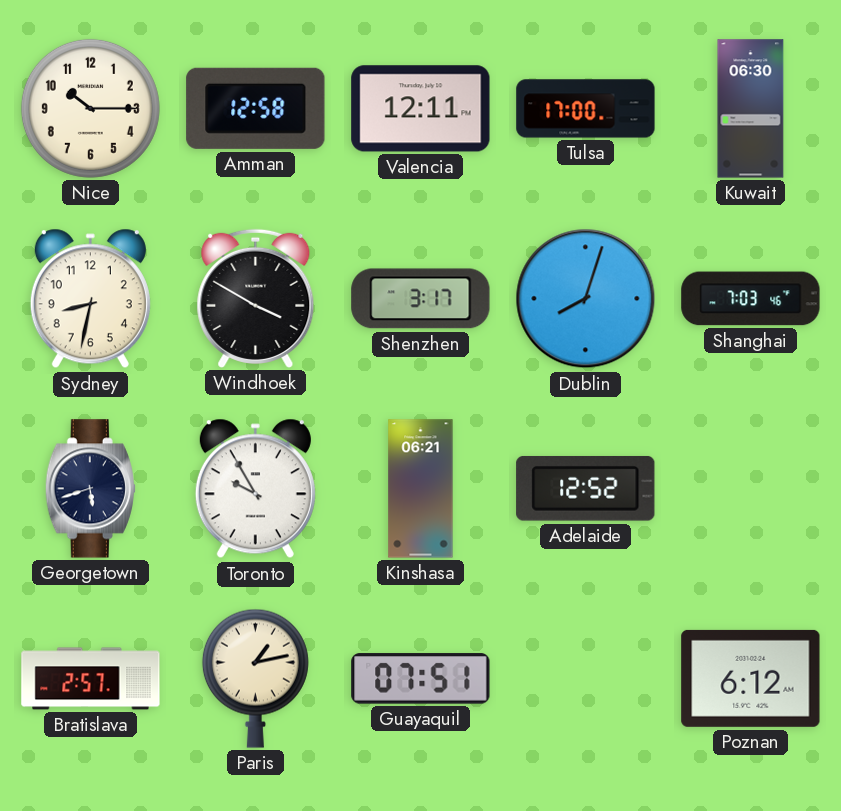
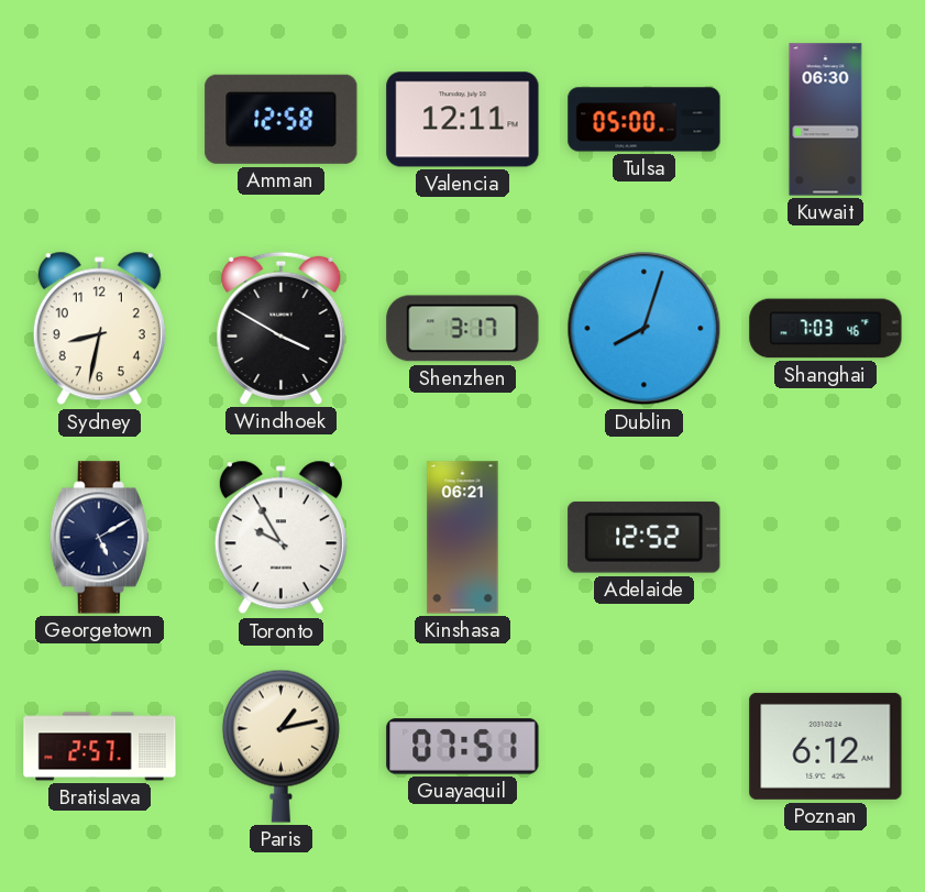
Nice: 10:15 -> none (90, 108)
Tulsa: 17:00 -> 05:00 (645, 120)
Georgetown: 5:42 -> 5:10 (99, 538)
